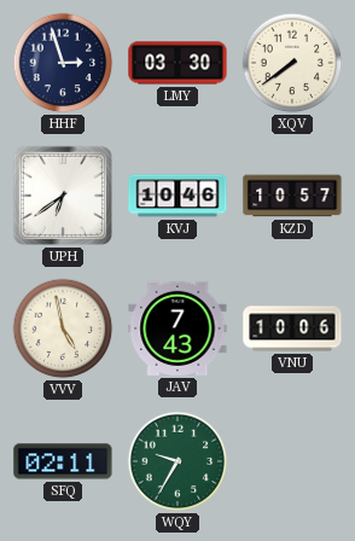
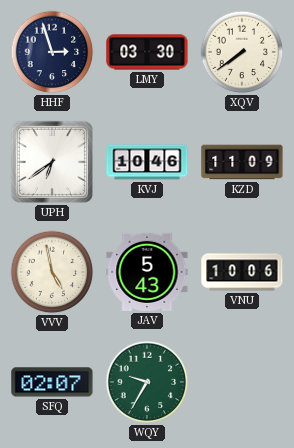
KZD: 10:57 -> 11:09 (242, 162)
JAV: 7:43 -> 5:43 (147, 272)
SFQ: 02:11 -> 02:07 (52, 382)
